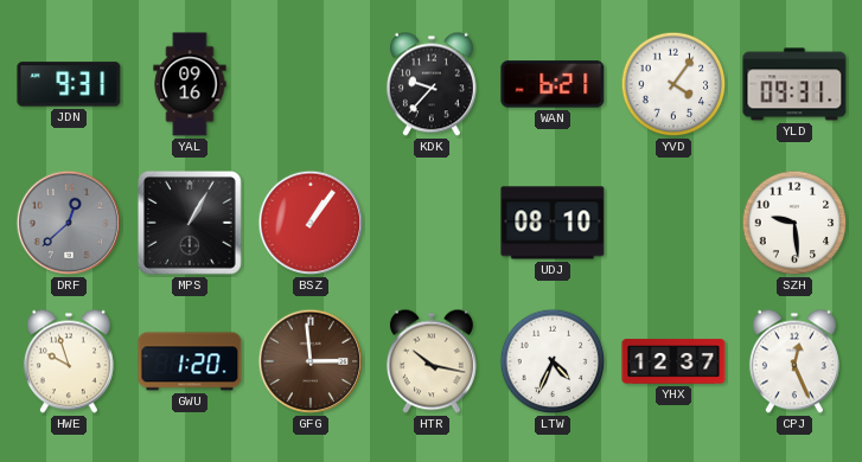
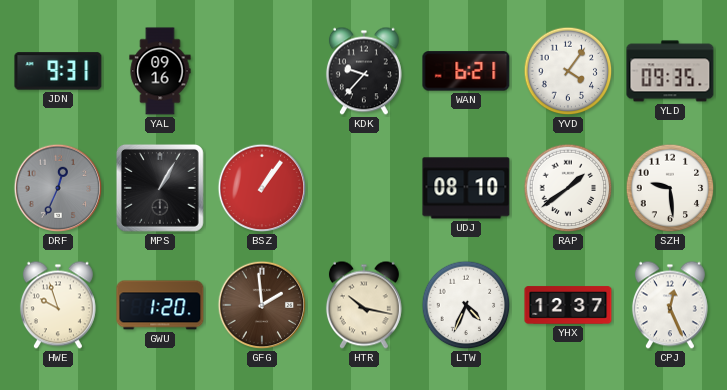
YLD: 09:31 -> 09:35 (670, 71)
DRF: 12:38 -> 12:34 (58, 188)
RAP: none -> 1:39 (568, 188)
GFG: 2:59 -> 1:59 (262, 305)
